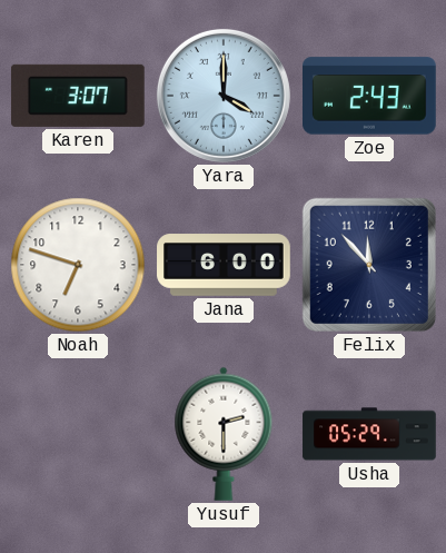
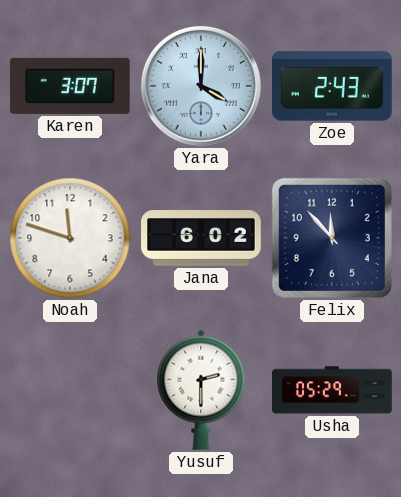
Noah: 6:48 -> 11:48 (70, 238)
Jana: 6:00 -> 6:02 (201, 238)
